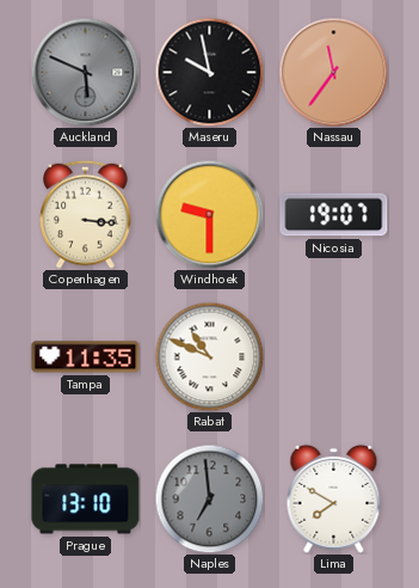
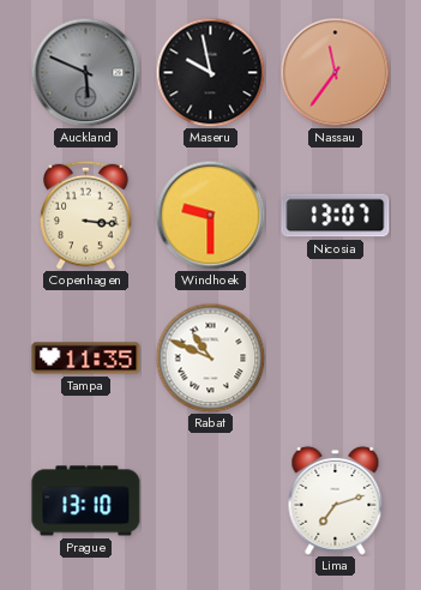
Nicosia: 19:07 -> 13:07 (336, 216)
Naples: 6:59 -> none (209, 498)
Lima: 7:50 -> 7:12 (336, 500)
